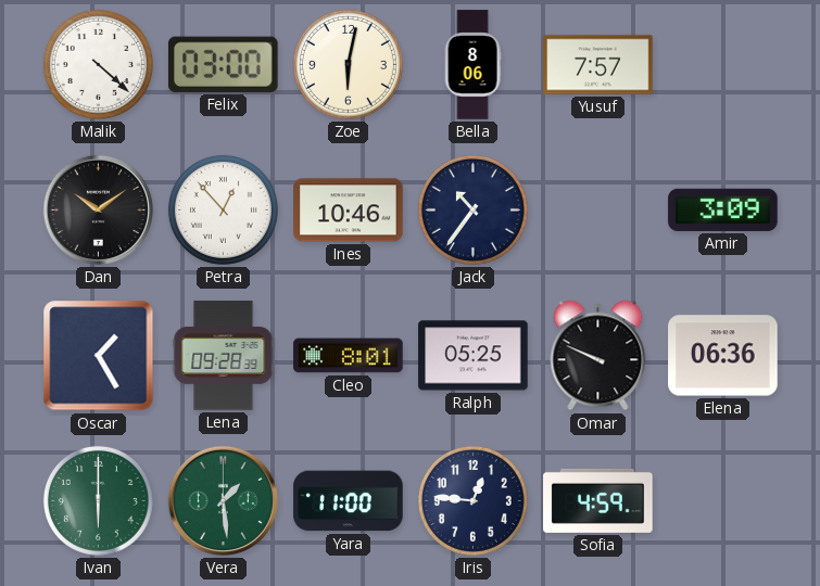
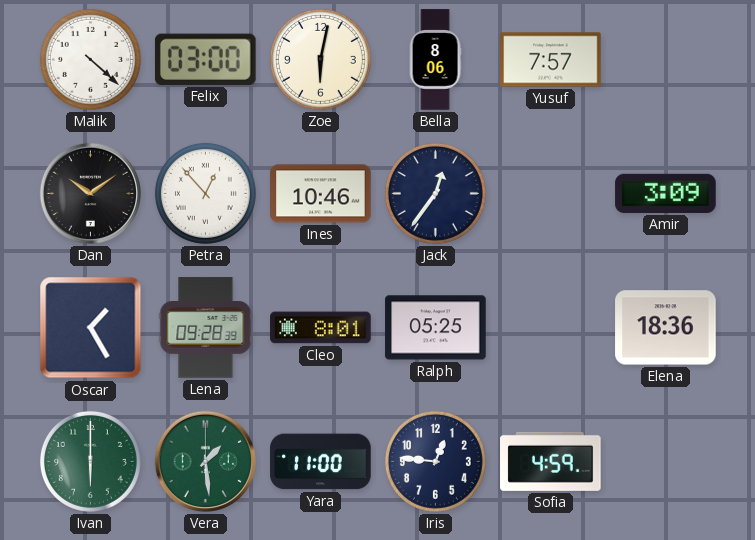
Jack: 10:36 -> 12:36 (435, 193)
Omar: 9:49 -> none (598, 356)
Elena: 06:36 -> 18:36 (666, 328)
